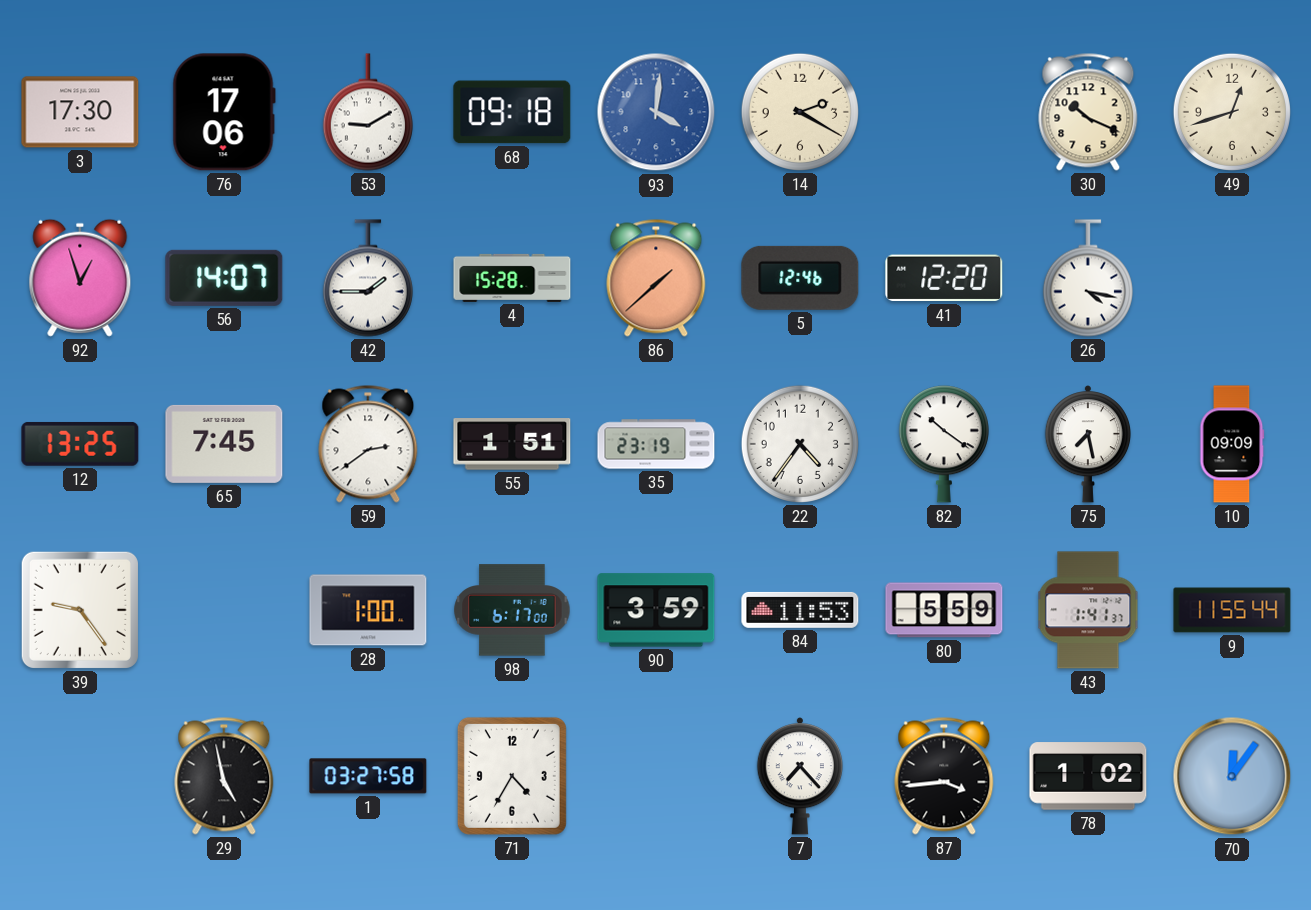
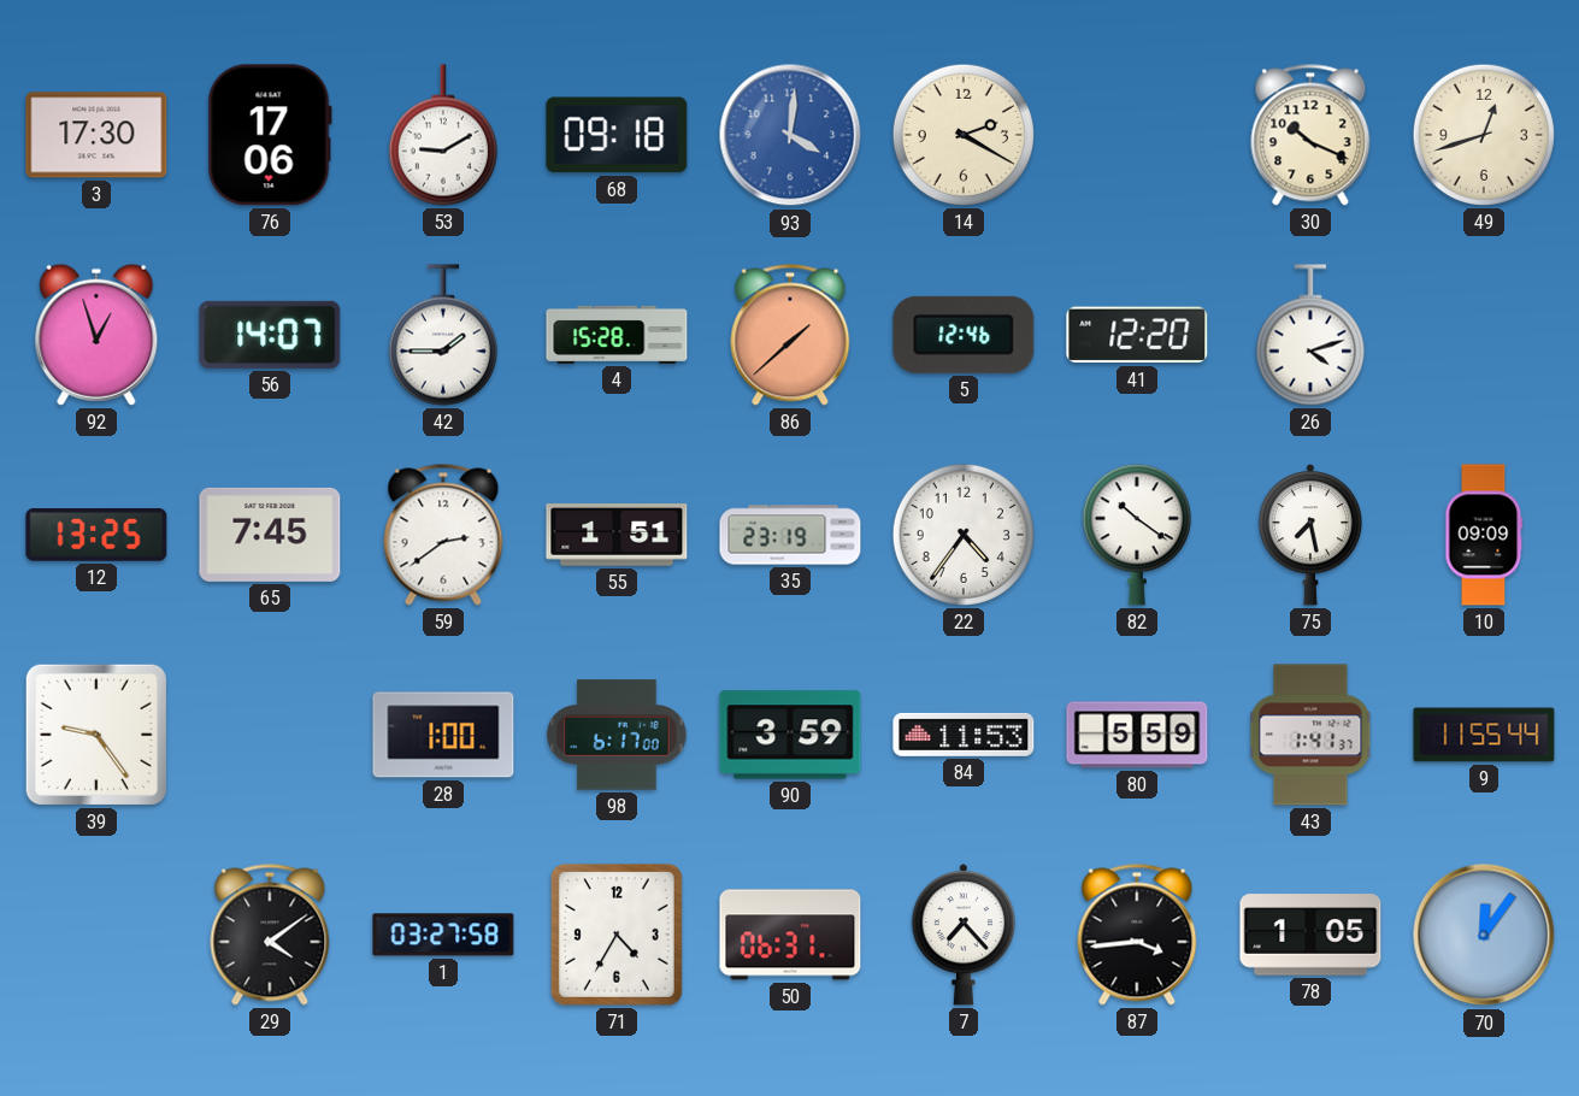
26: 4:17 -> 4:12 (1310, 335)
29: 4:58 -> 4:09 (270, 935)
50: none -> 06:31 (790, 935)
78: 1:02 -> 1:05 (1310, 935)
